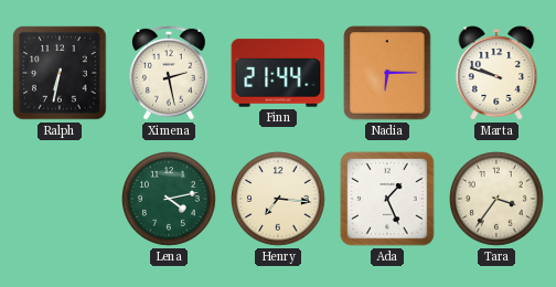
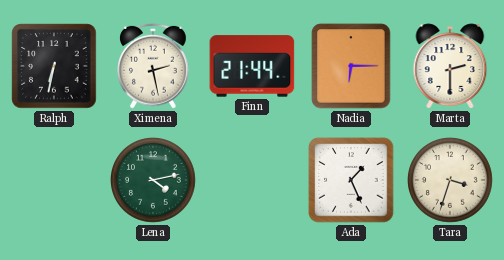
Marta: 9:48 -> 2:30 (450, 66)
Henry: 7:16 -> none (279, 200)
Tara: 3:36 -> 3:33 (451, 181)
